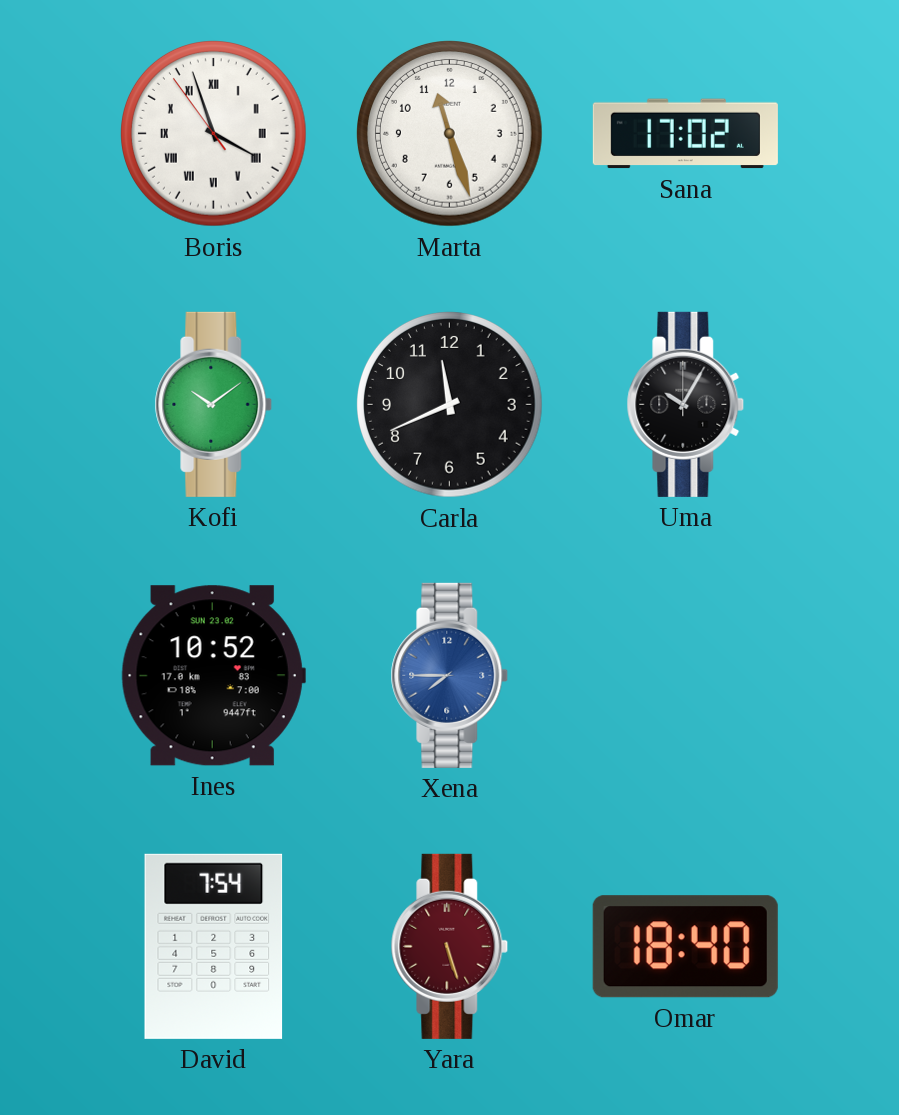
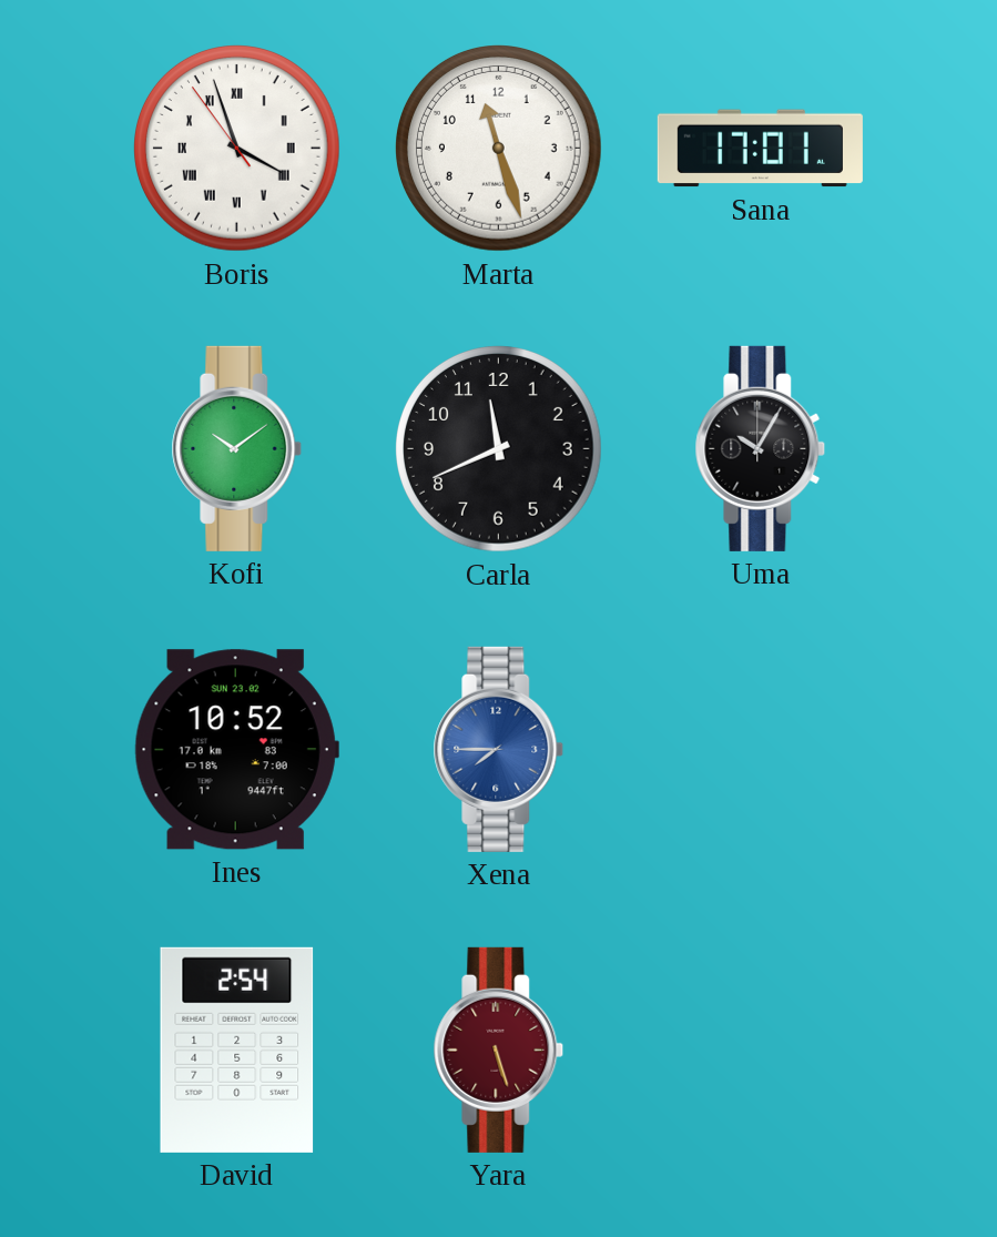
Sana: 17:02 -> 17:01 (760, 149)
David: 7:54 -> 2:54 (237, 1050)
Omar: 18:40 -> none (685, 947)
